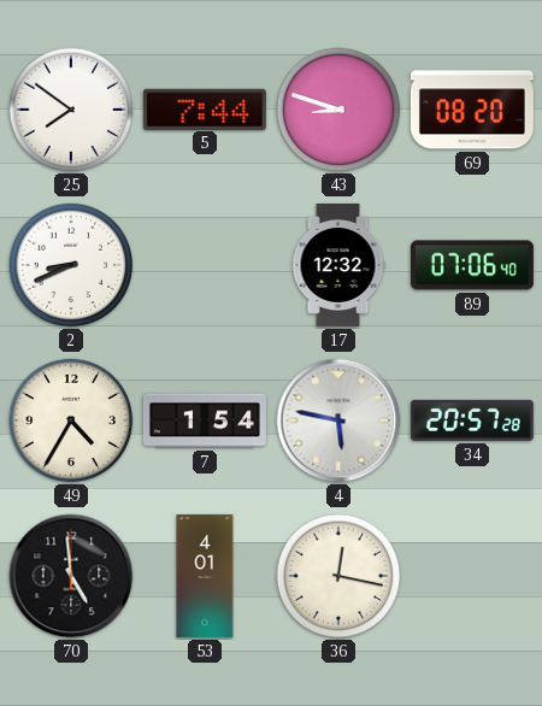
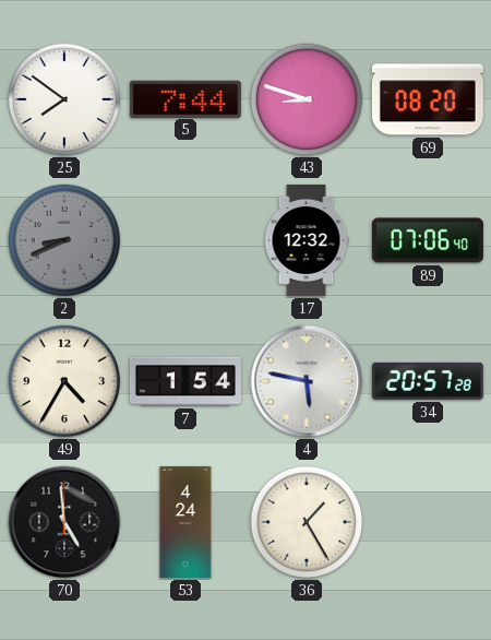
2 dial: white -> grey (64, 240)
53: 4:01 -> 4:24 (185, 522)
36: 12:17 -> 1:25 (307, 522)
